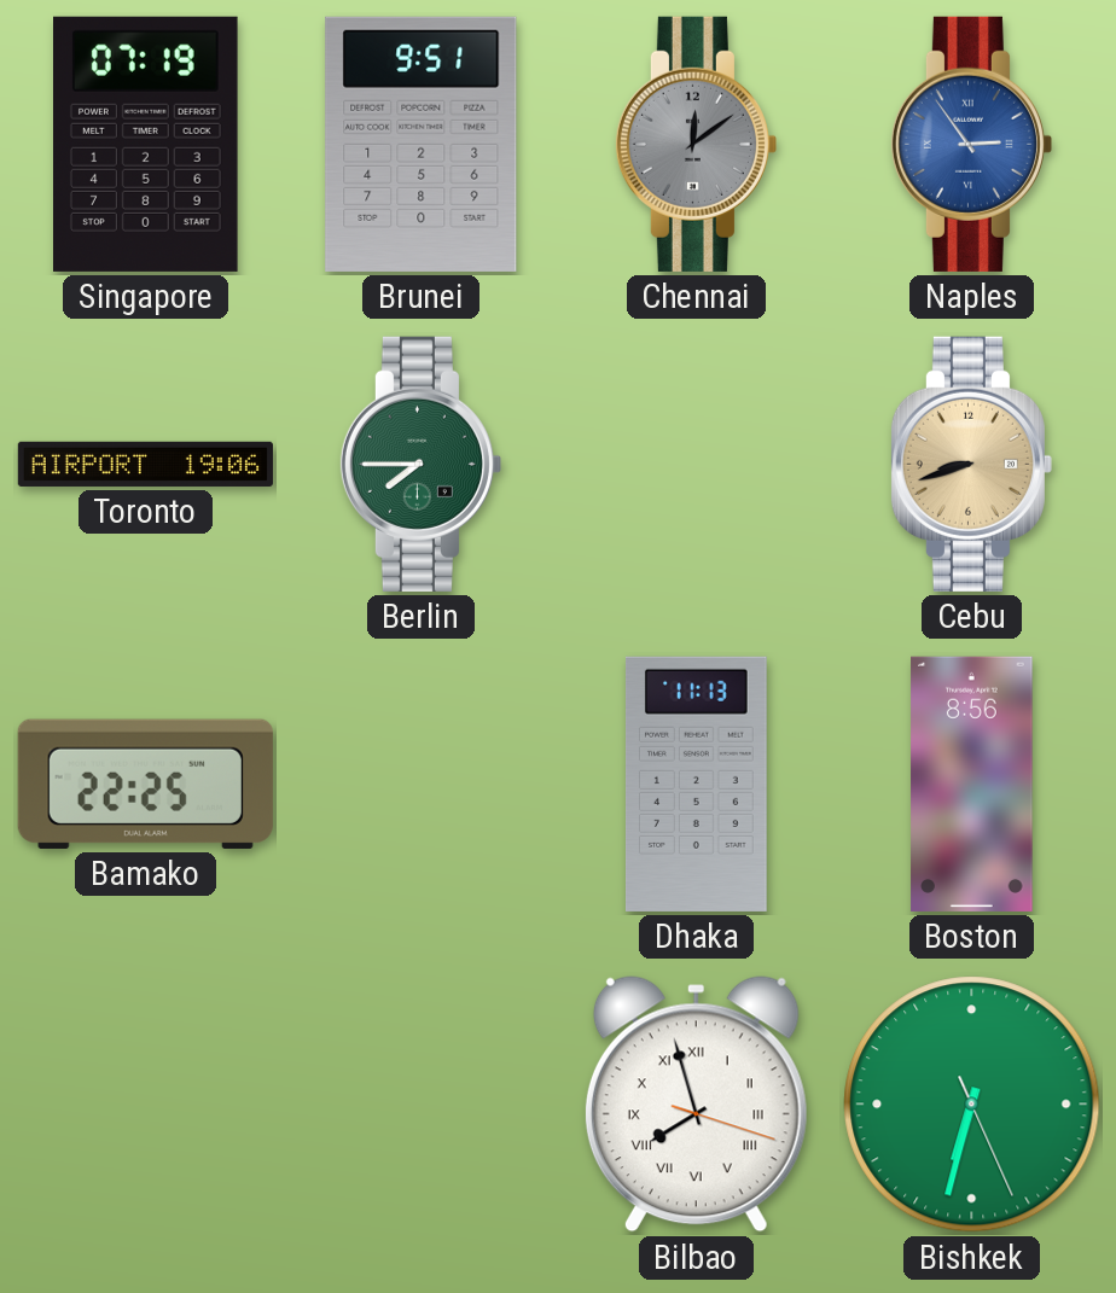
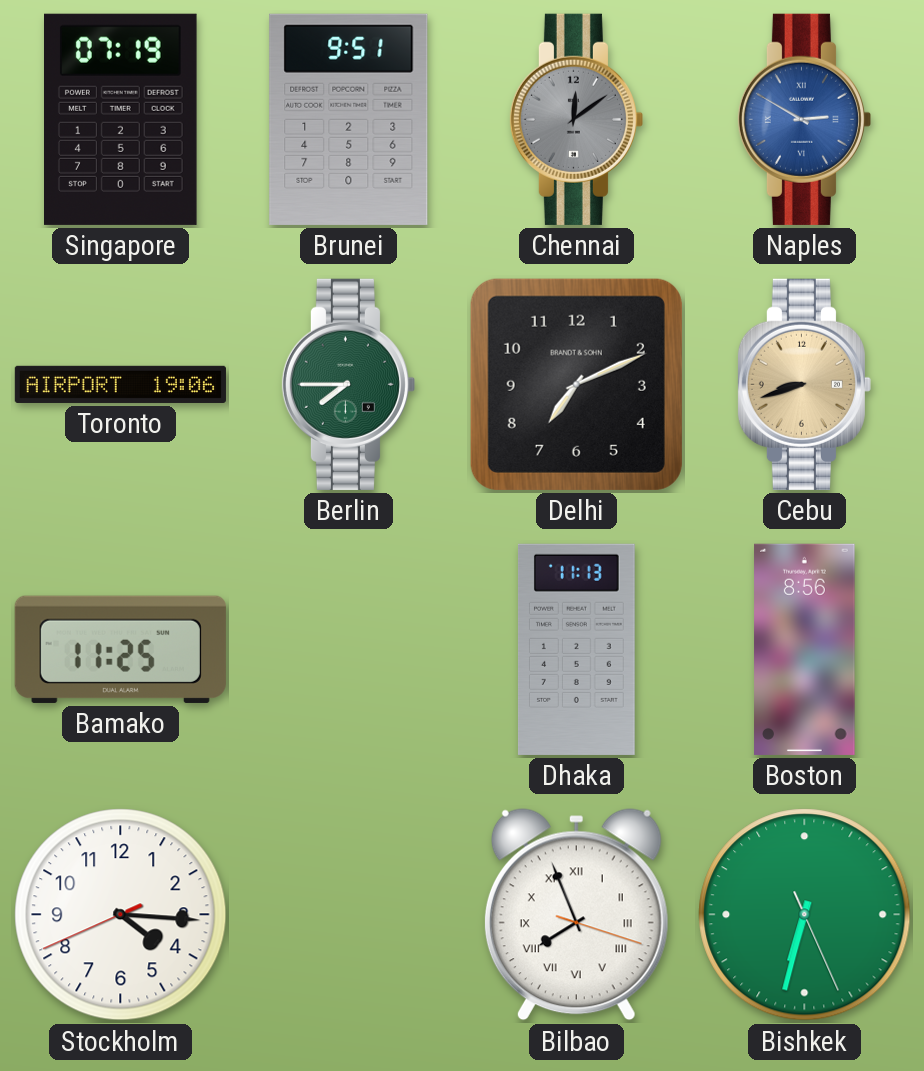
Naples: 2:54 -> 2:50 (804, 119)
Delhi: none -> 7:11 (576, 384)
Bamako: 22:25 -> 11:25 (120, 649)
Stockholm: none -> 4:15 (121, 915)
Bilbao: 7:57 -> 7:56 (576, 915)
